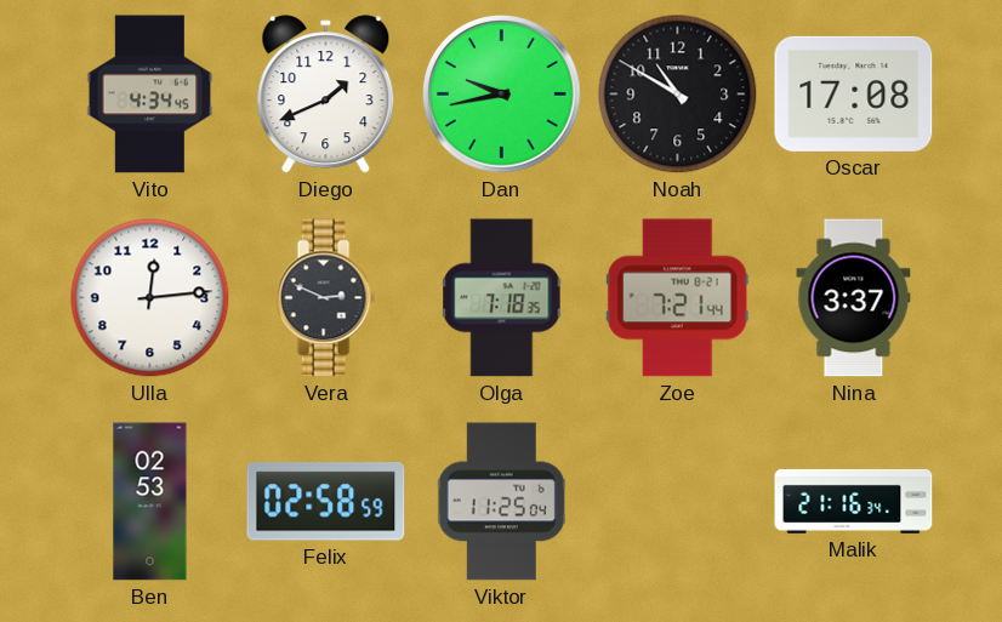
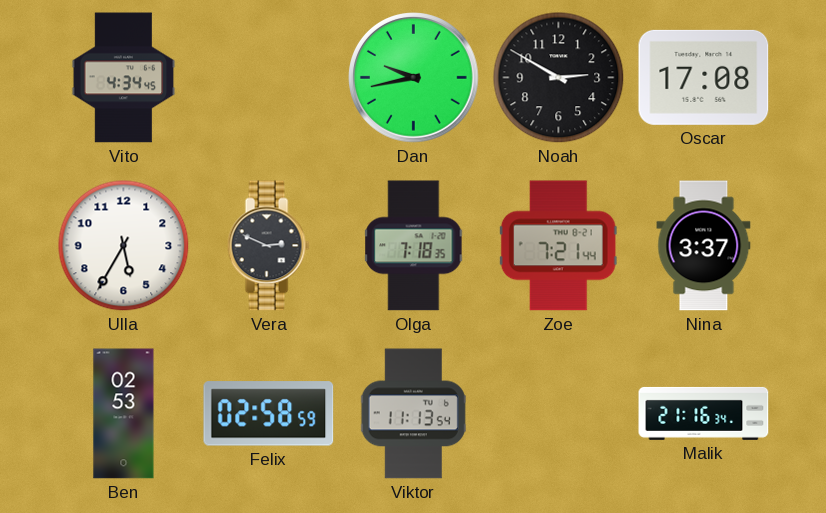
Diego: 1:41 -> none (326, 95)
Noah: 10:50 -> 2:50 (559, 78)
Ulla: 12:14 -> 5:35 (124, 246)
Viktor: 11:25 -> 11:13 (413, 414)
